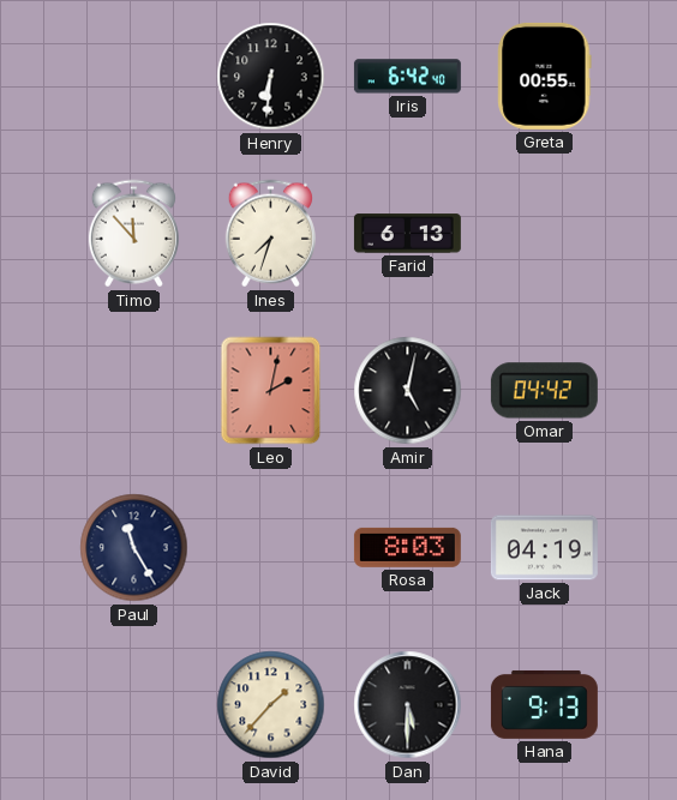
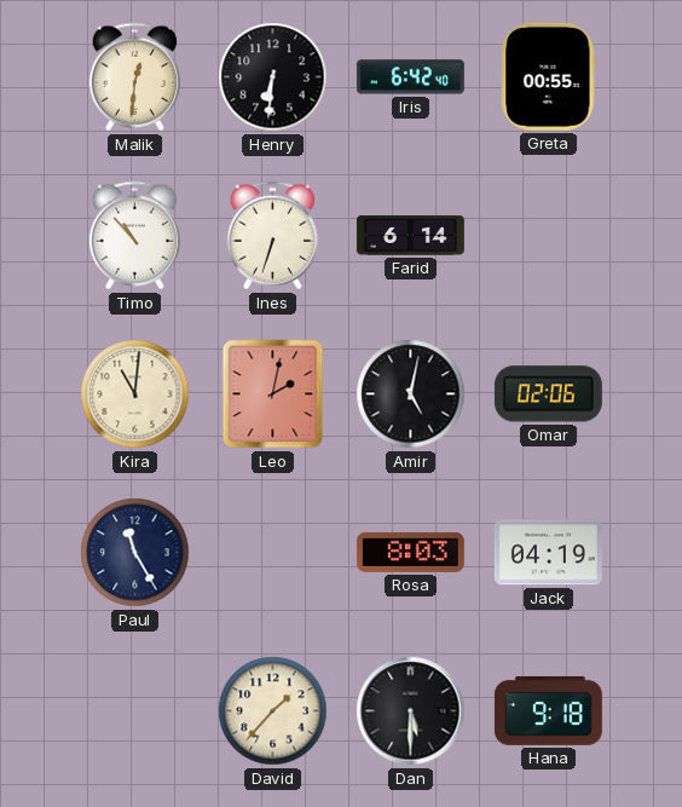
Malik: none -> 12:31 (134, 77)
Timo: 11:53 -> 10:53 (134, 236)
Ines: 7:33 -> 6:33 (272, 236)
Farid: 6:13 -> 6:14 (410, 236)
Kira: none -> 11:01 (135, 394)
Omar: 04:42 -> 02:06 (548, 394)
Hana: 9:13 -> 9:18 (548, 710)
